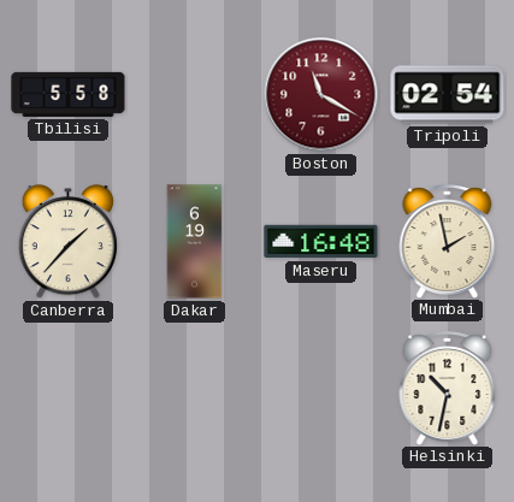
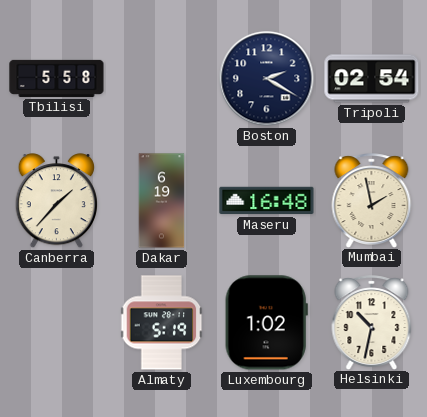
Boston: 11:20 -> 2:20 (267, 79)
Boston dial: burgundy -> navy (267, 79)
Almaty: none -> 5:19 (162, 323)
Luxembourg: none -> 1:02 (266, 323)
